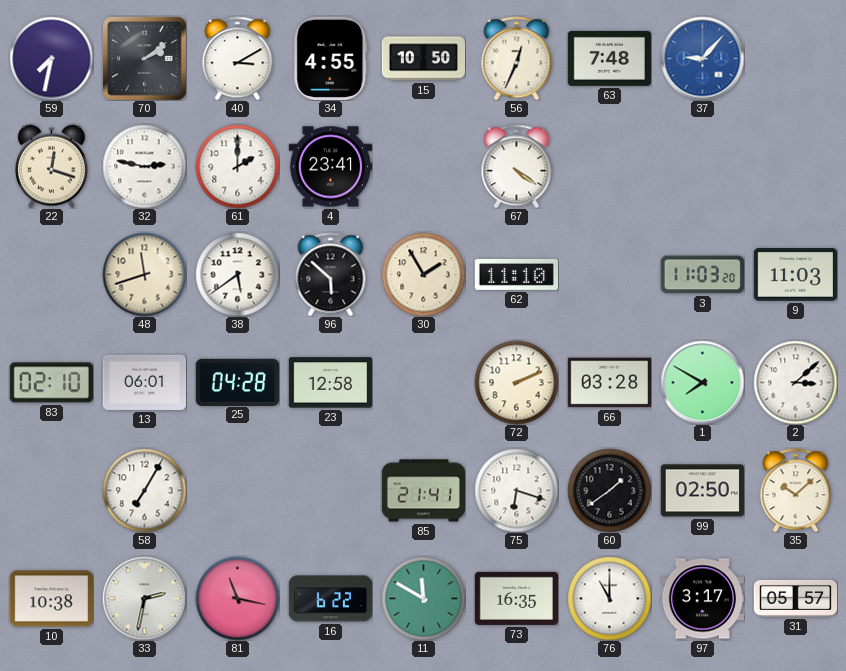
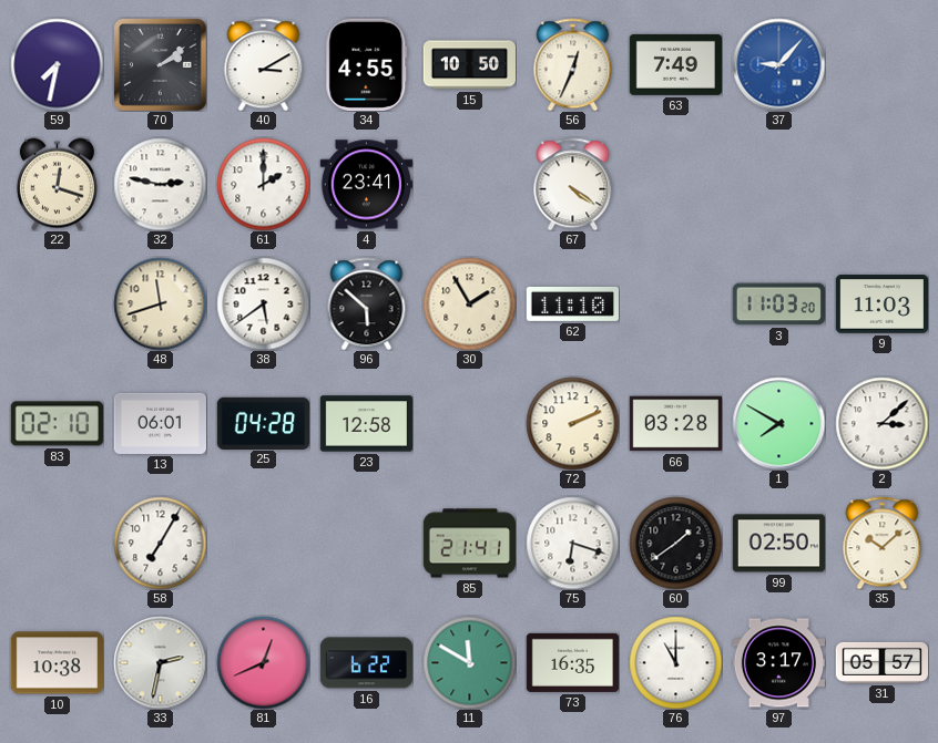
63: 7:48 -> 7:49 (675, 64)
81: 11:17 -> 12:41 (263, 662)
